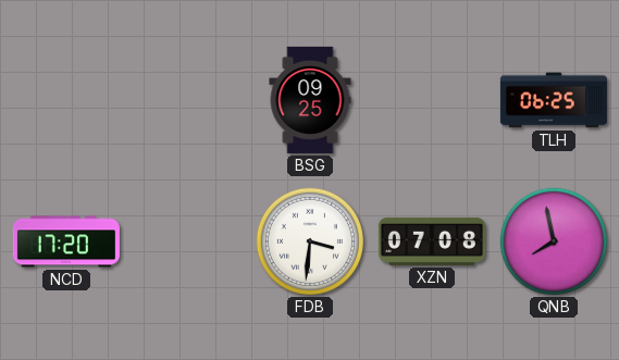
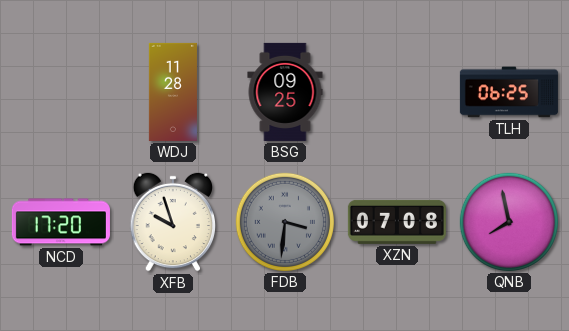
WDJ: none -> 11:28 (173, 92)
XFB: none -> 9:57 (172, 222)
FDB dial: white -> grey (285, 222)
